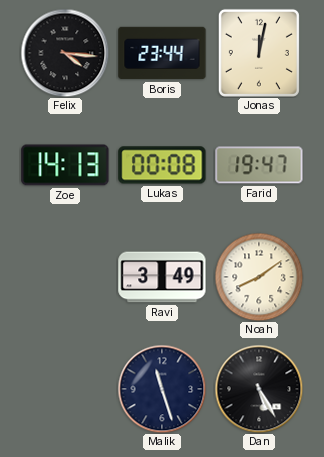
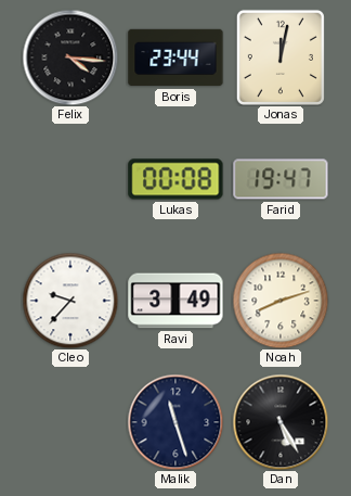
Zoe: 14:13 -> none (65, 165)
Cleo: none -> 9:37 (70, 301)
Noah: 8:09 -> 8:12 (281, 301)
